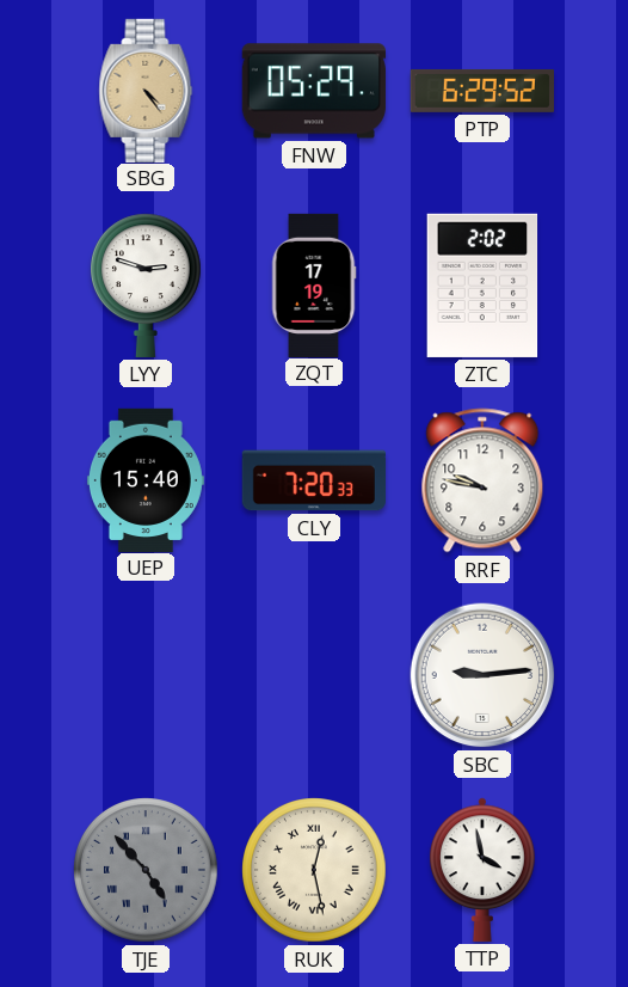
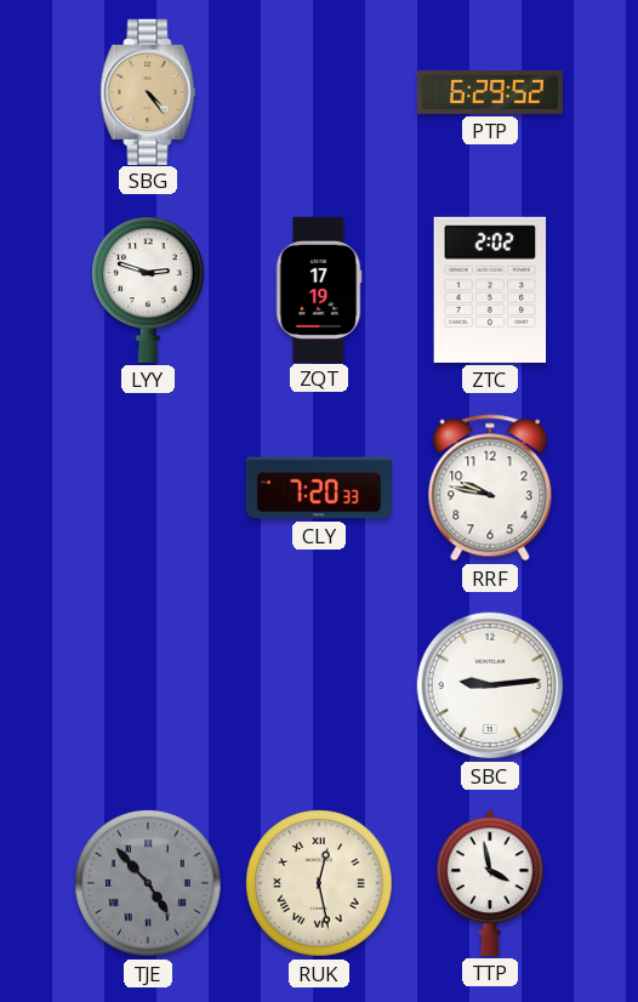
FNW: 05:29 -> none (314, 91)
UEP: 15:40 -> none (146, 479)
